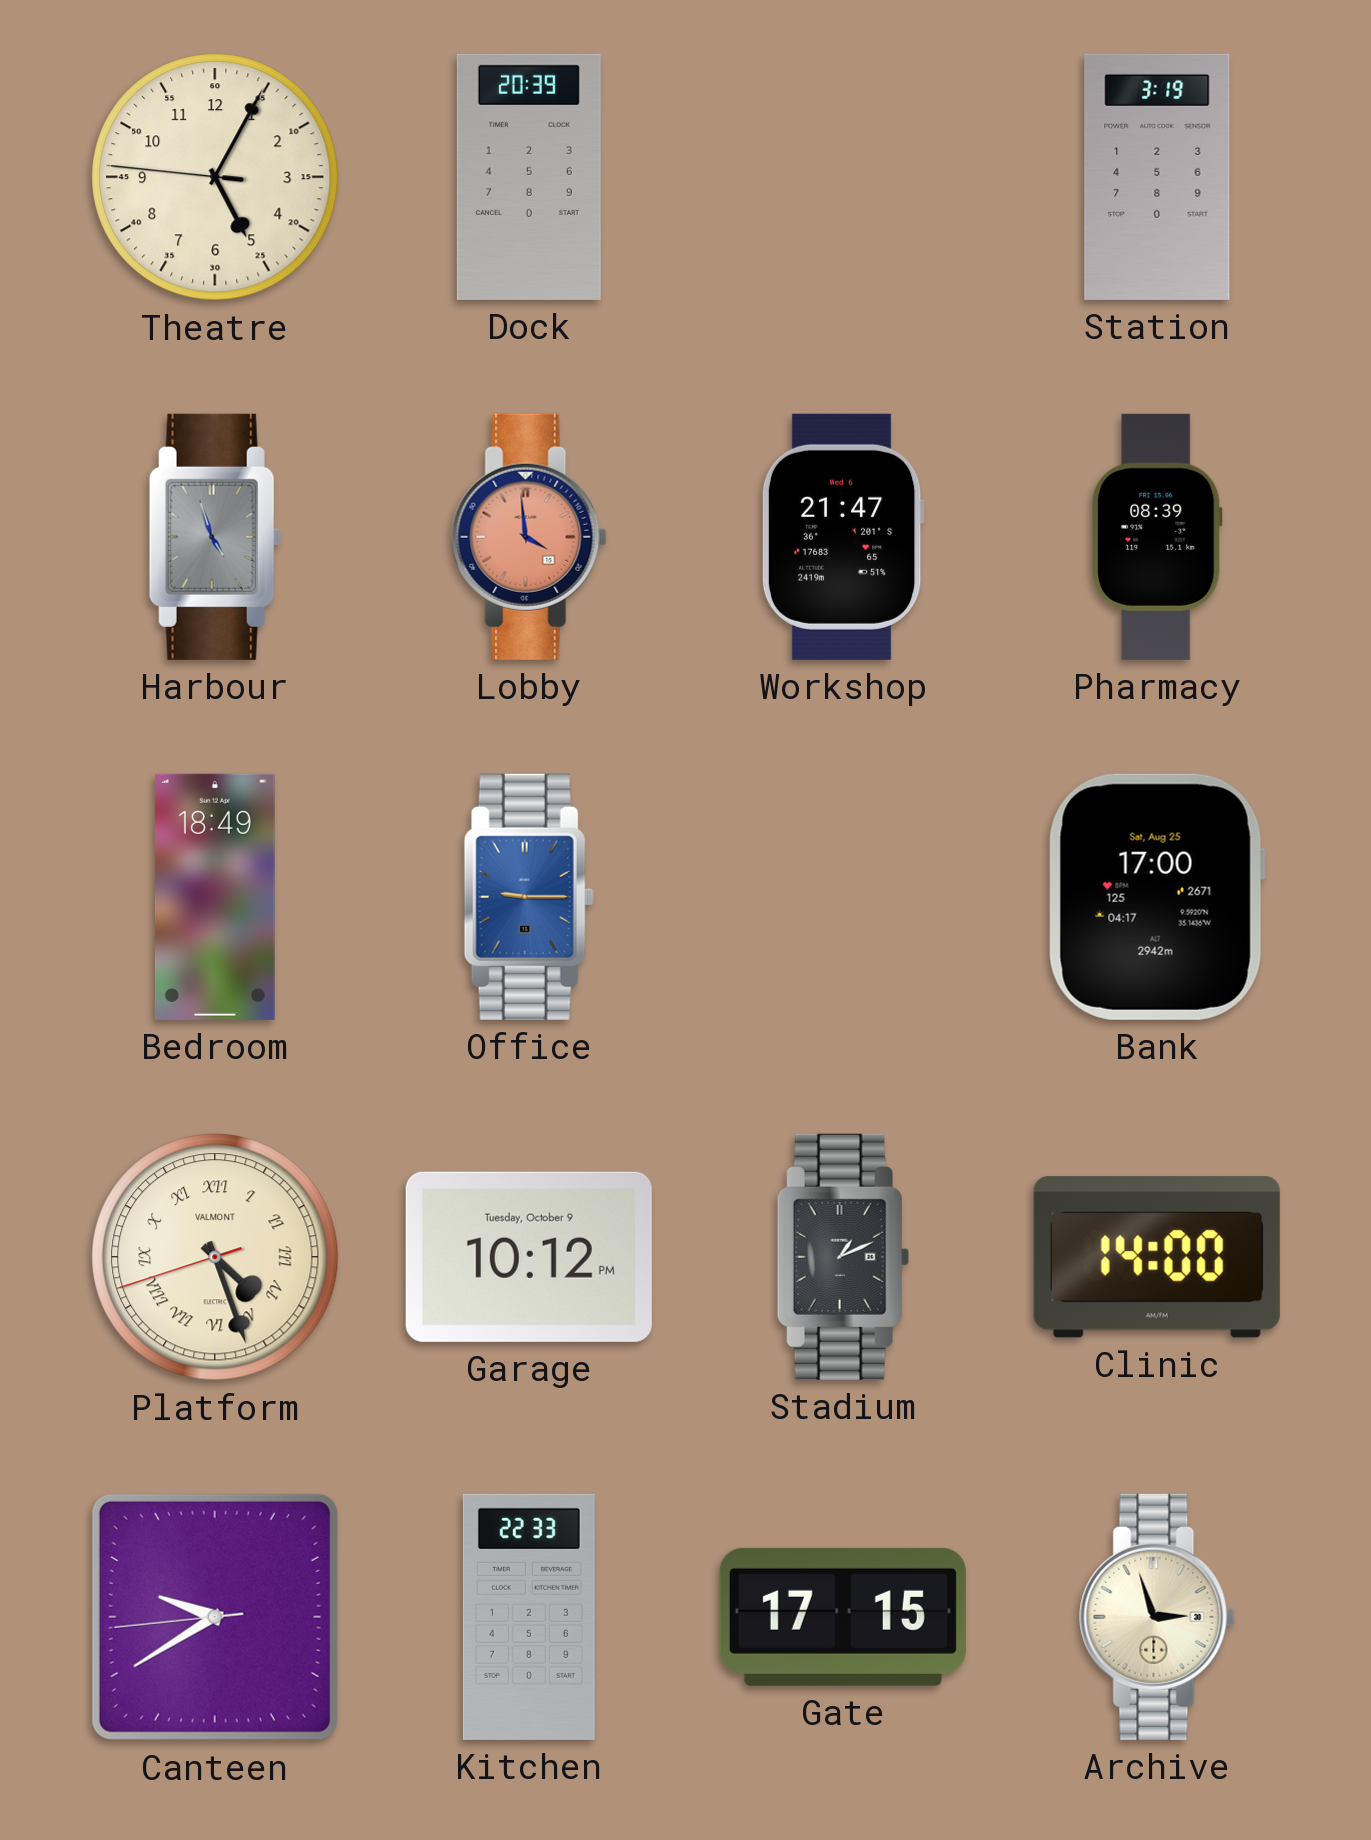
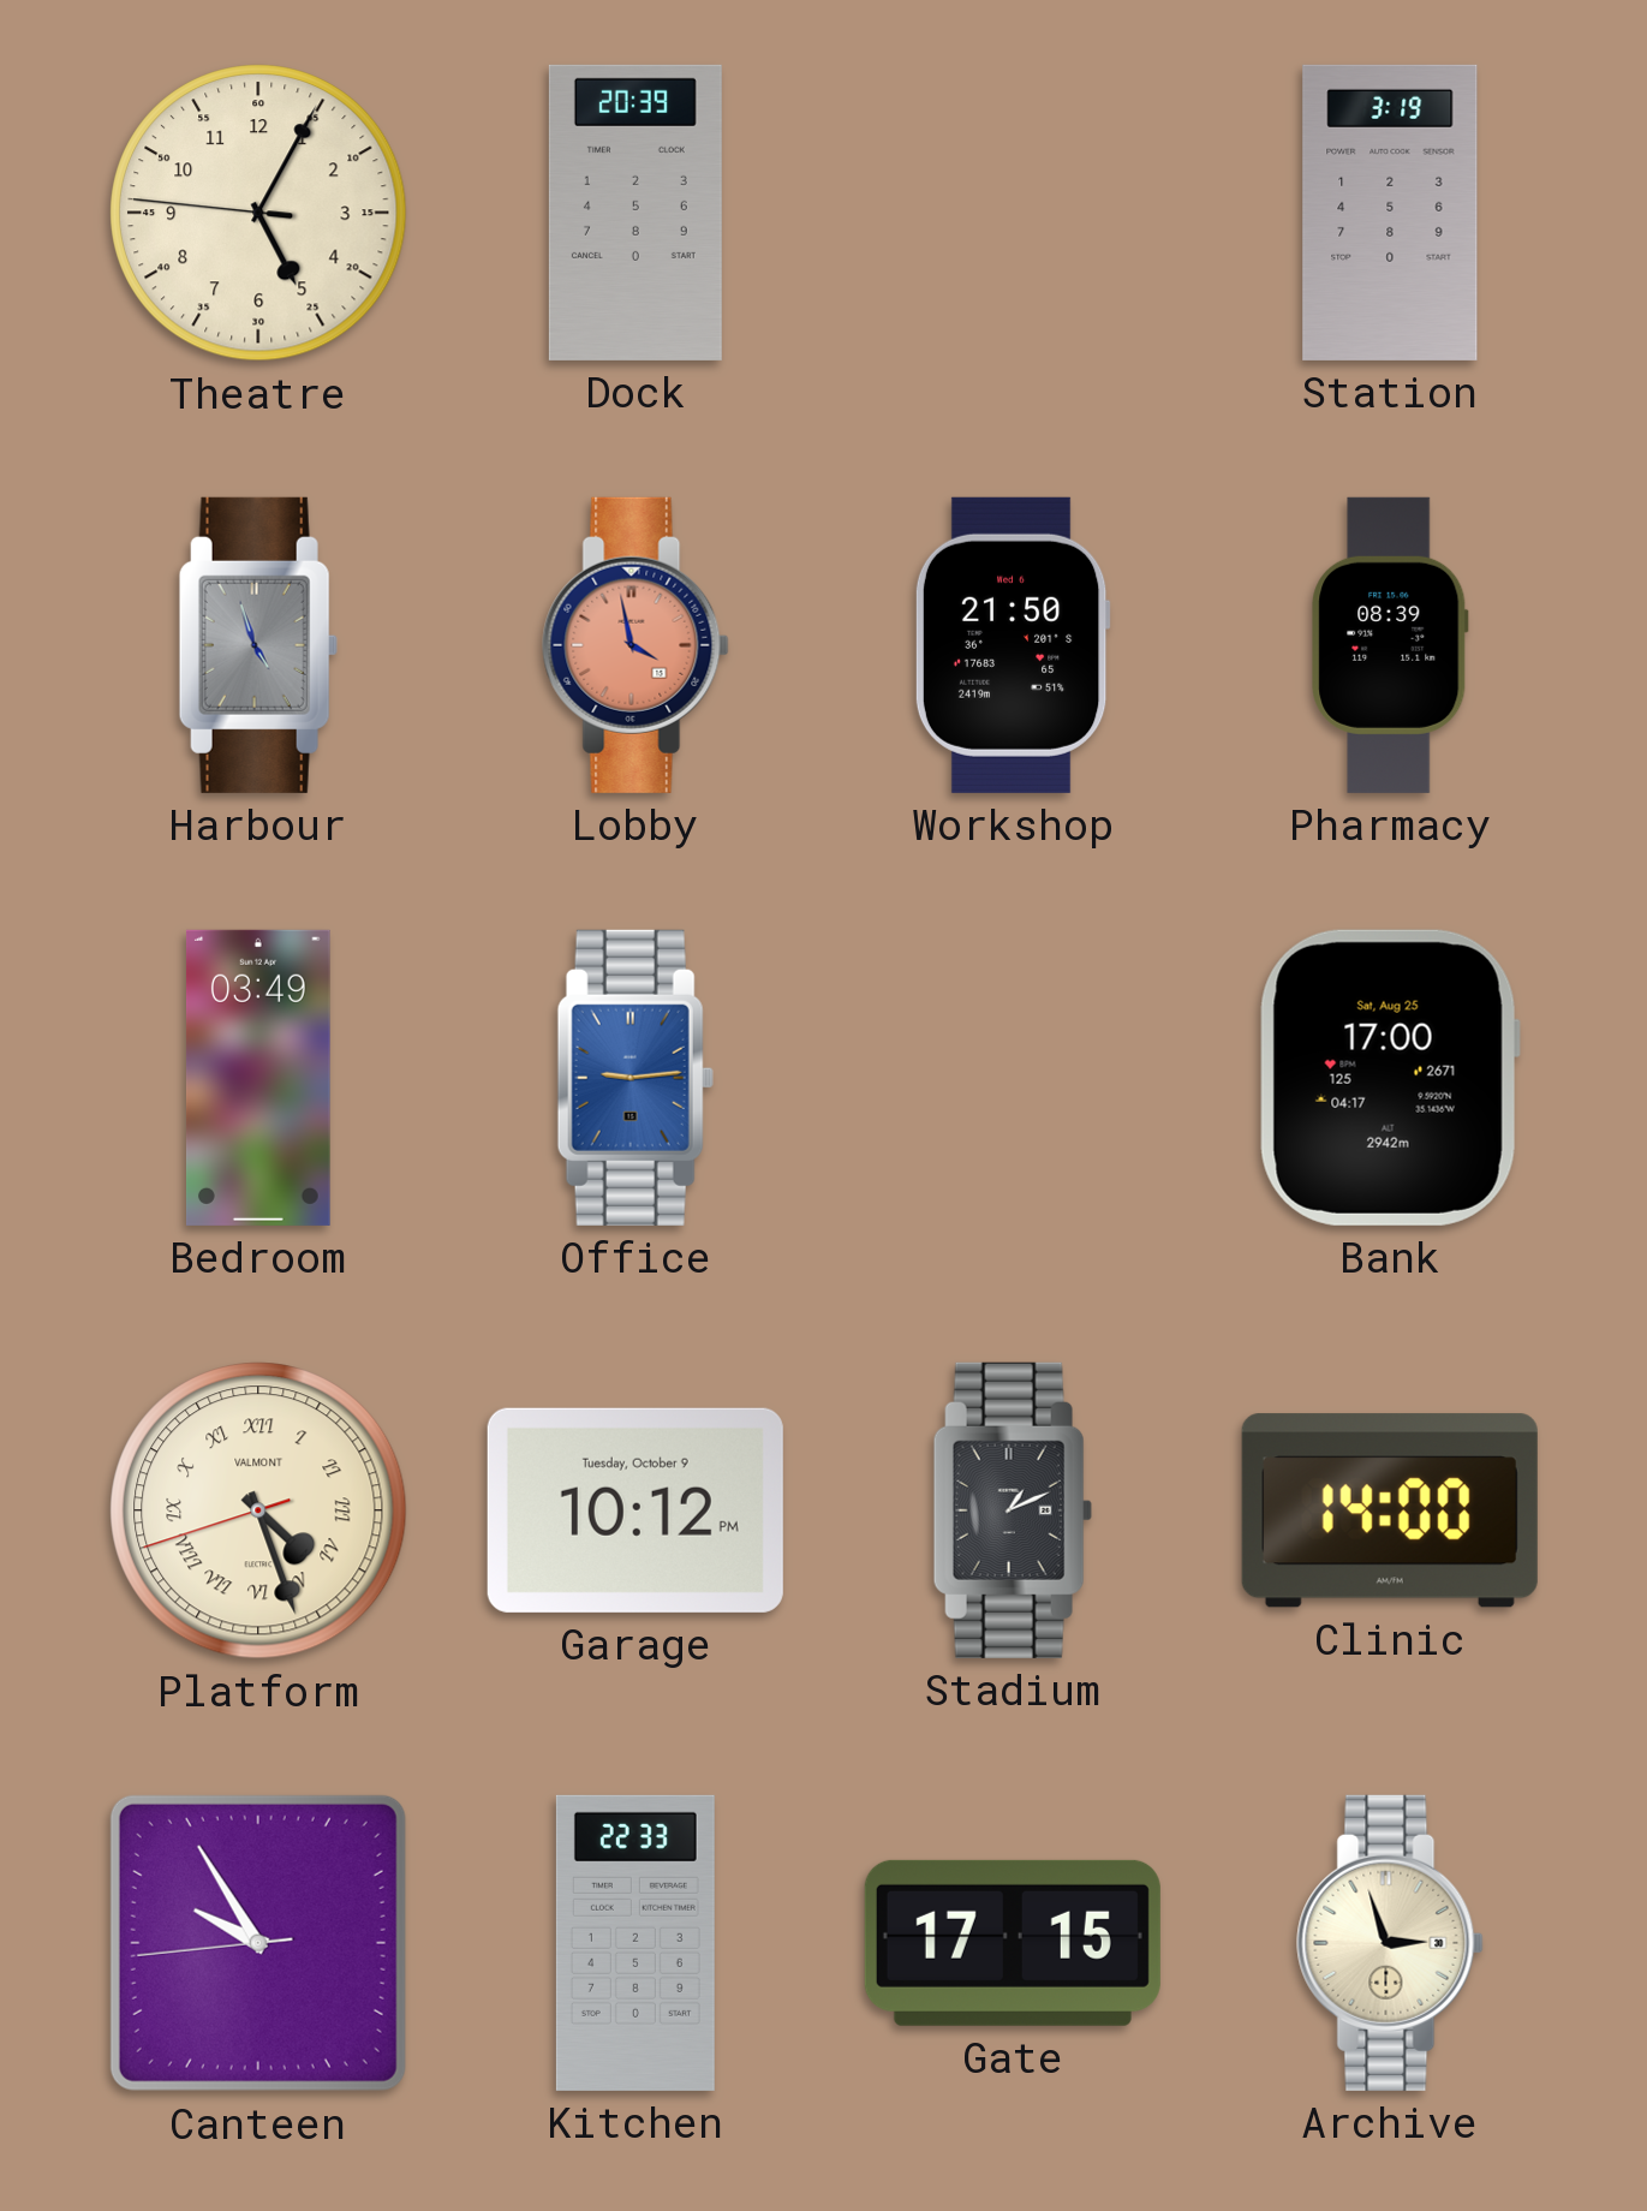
Lobby: 3:59 -> 3:58 (635, 645)
Workshop: 21:47 -> 21:50 (1013, 645)
Bedroom: 18:49 -> 03:49 (258, 1078)
Office: 9:15 -> 9:14 (635, 1078)
Canteen: 9:39 -> 9:54 (258, 1943)
